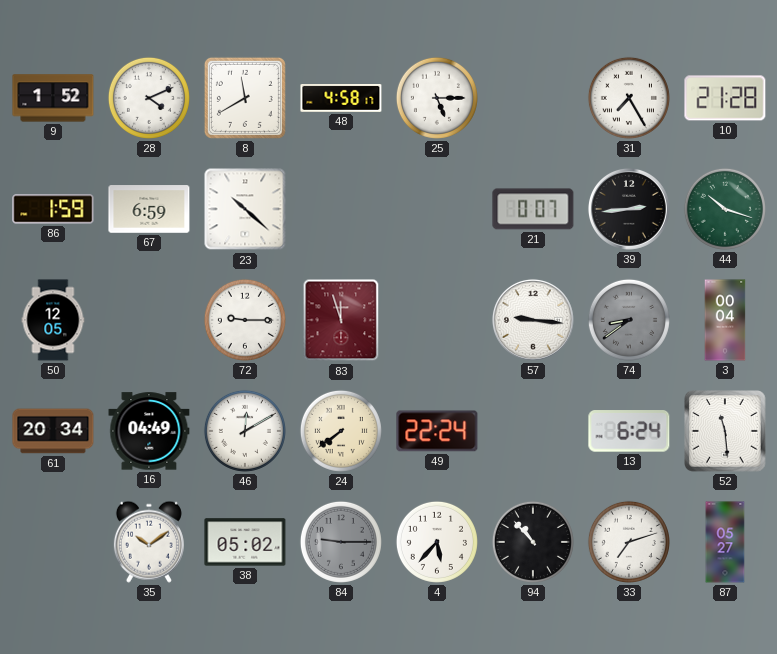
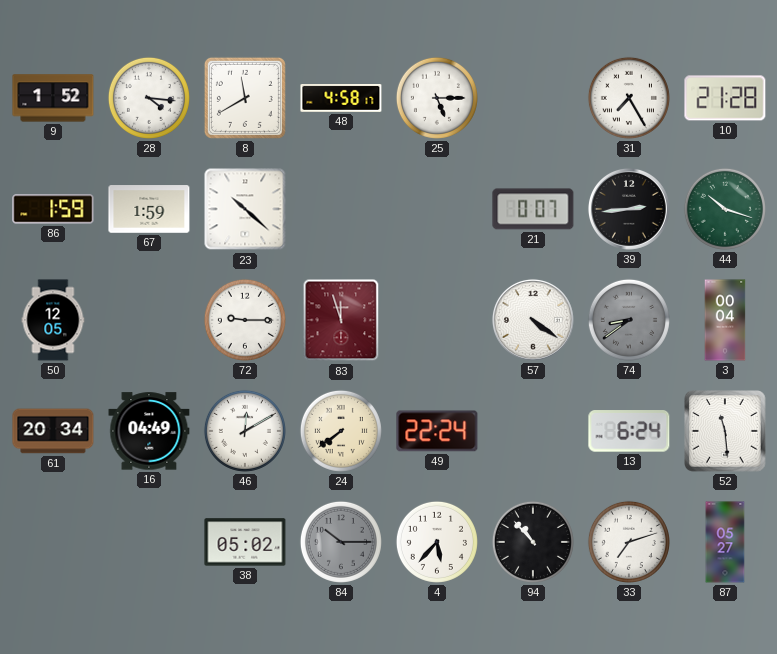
28: 4:11 -> 4:16 (149, 98)
67: 6:59 -> 1:59 (149, 209)
57: 9:16 -> 4:21 (533, 320)
35: 10:09 -> none (149, 542)
84: 9:15 -> 10:15 (341, 542)
